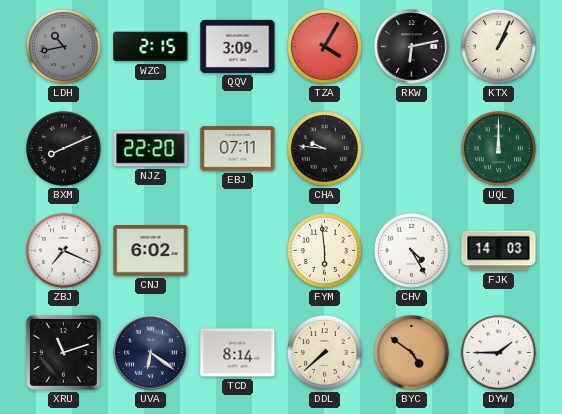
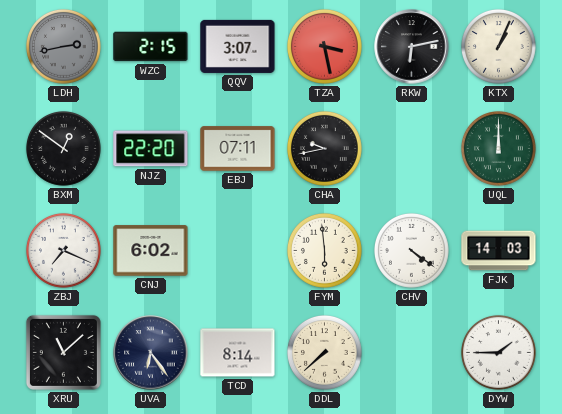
LDH: 10:43 -> 2:43 (63, 46)
QQV: 3:09 -> 3:07 (238, 46)
TZA: 4:05 -> 3:28 (324, 46)
BXM: 8:11 -> 12:51 (63, 148)
CHA: 9:46 -> 9:43 (324, 148)
CHV: 4:25 -> 4:21 (411, 250)
XRU: 11:12 -> 11:08 (63, 352)
UVA: 6:21 -> 6:24 (151, 353)
BYC: 4:51 -> none (411, 352)
